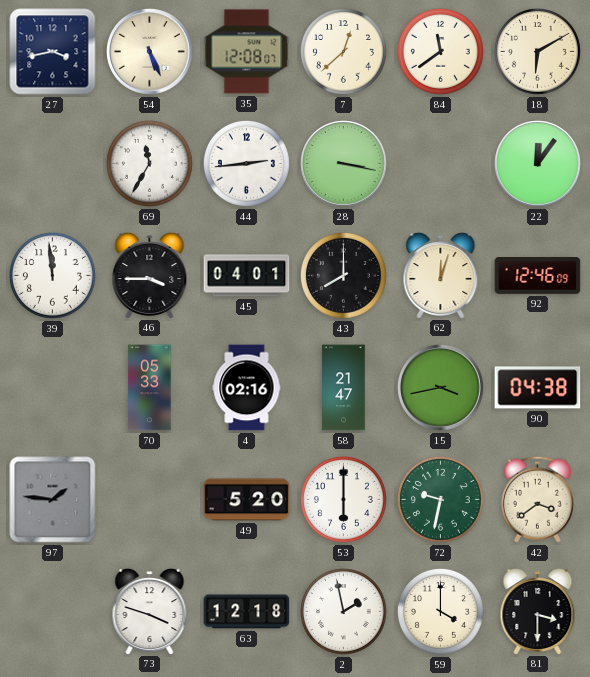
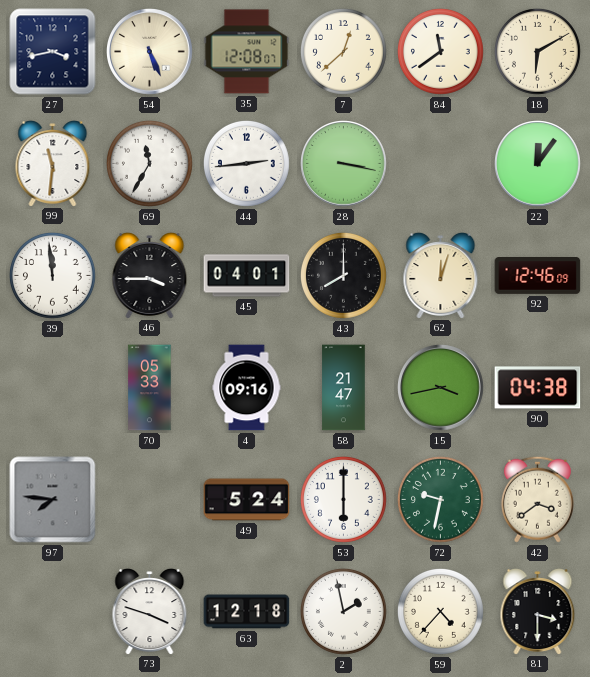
99: none -> 11:31 (53, 164)
4: 02:16 -> 09:16 (247, 388)
97: 1:46 -> 7:46 (53, 500)
49: 5:20 -> 5:24 (247, 500)
59: 4:00 -> 4:37 (440, 611)
